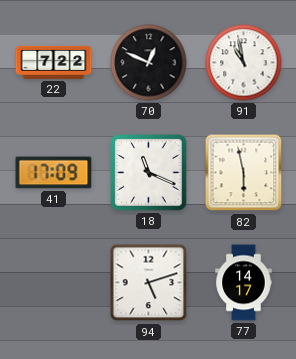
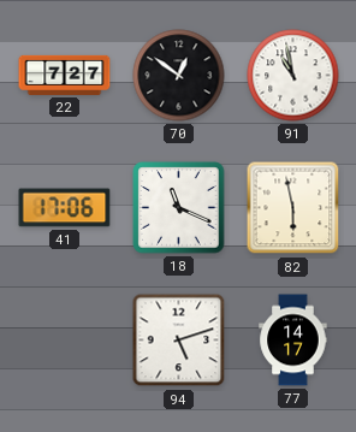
22: 7:22 -> 7:27 (65, 75)
70: 12:49 -> 12:51 (179, 76)
41: 17:09 -> 17:06 (65, 208)
